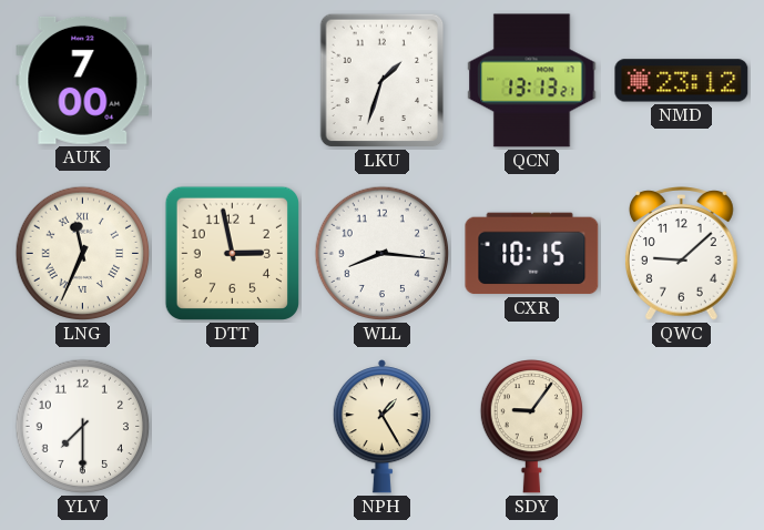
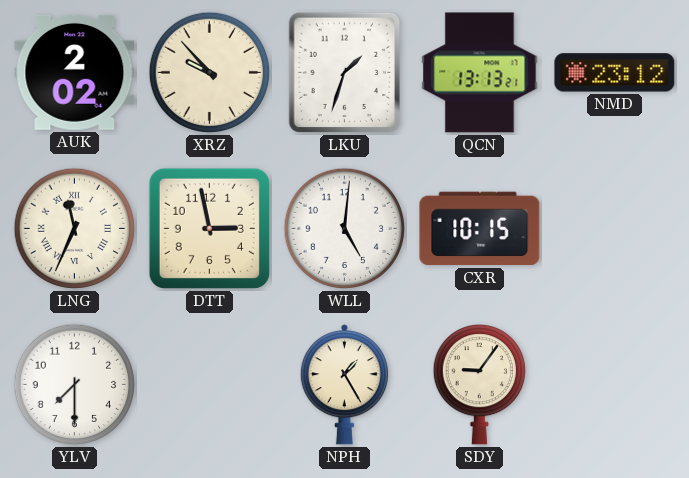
AUK: 7:00 -> 2:02 (75, 72)
XRZ: none -> 9:53 (210, 73)
WLL: 8:16 -> 5:01 (345, 229)
QWC: 9:08 -> none (681, 254)
